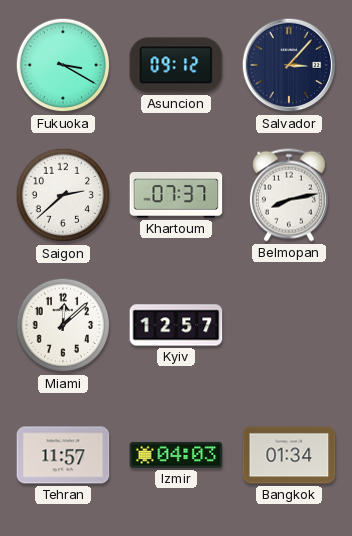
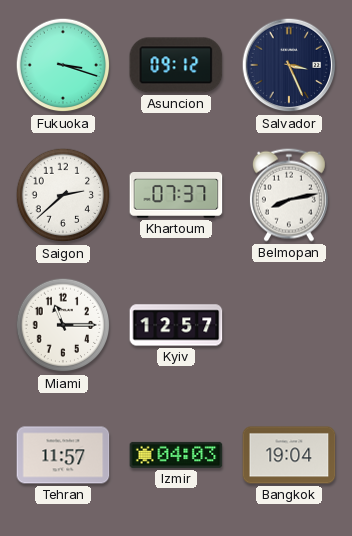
Fukuoka: 3:20 -> 3:18 (63, 65)
Salvador: 3:07 -> 3:26 (289, 65)
Miami: 12:08 -> 11:15 (63, 325)
Bangkok: 01:34 -> 19:04 (289, 455)
